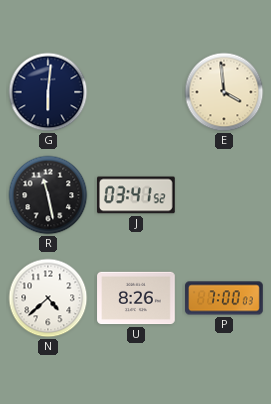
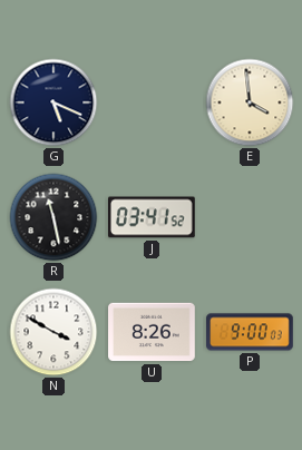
G: 6:01 -> 5:19 (53, 102)
N: 4:38 -> 3:50 (53, 332)
P: 7:00 -> 9:00 (250, 332)
